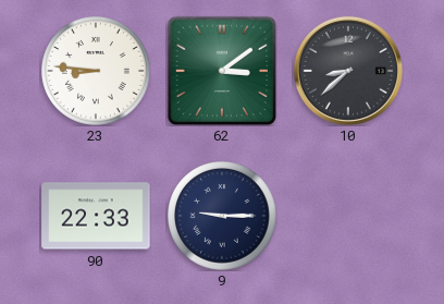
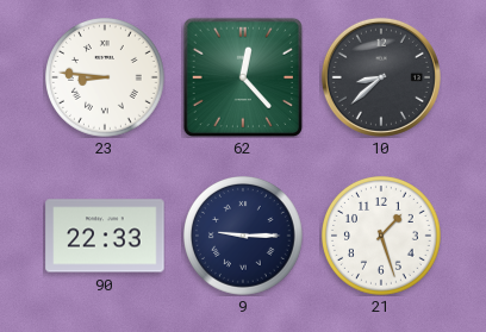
62: 3:09 -> 12:23 (242, 76)
21: none -> 1:27 (382, 237)
